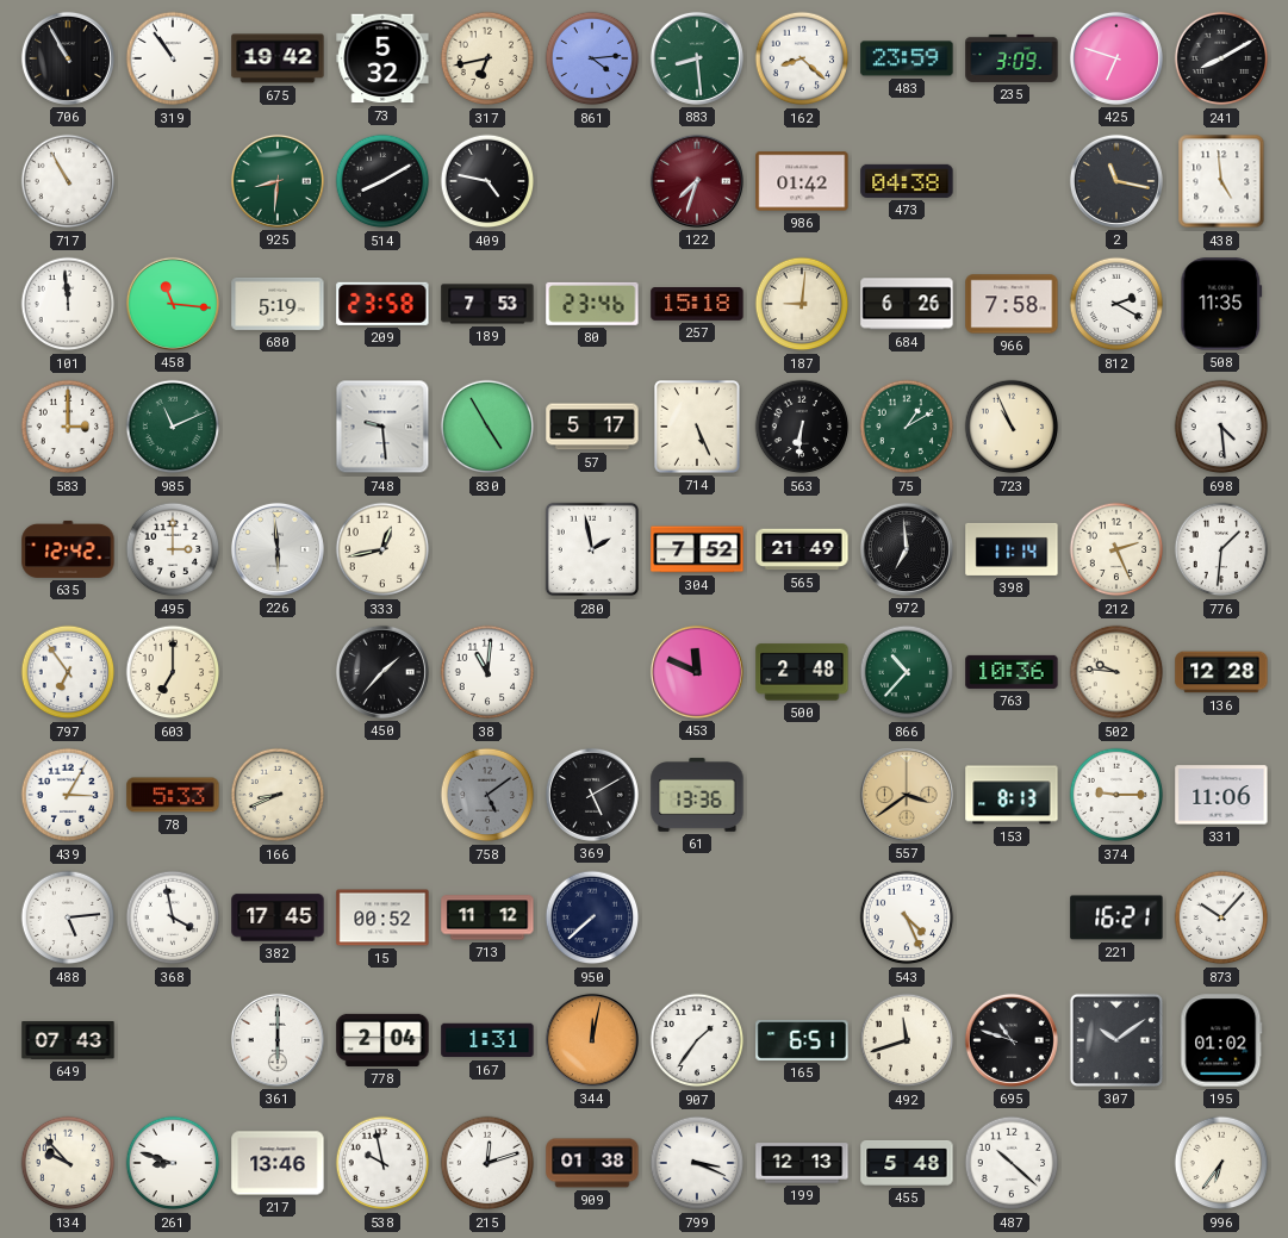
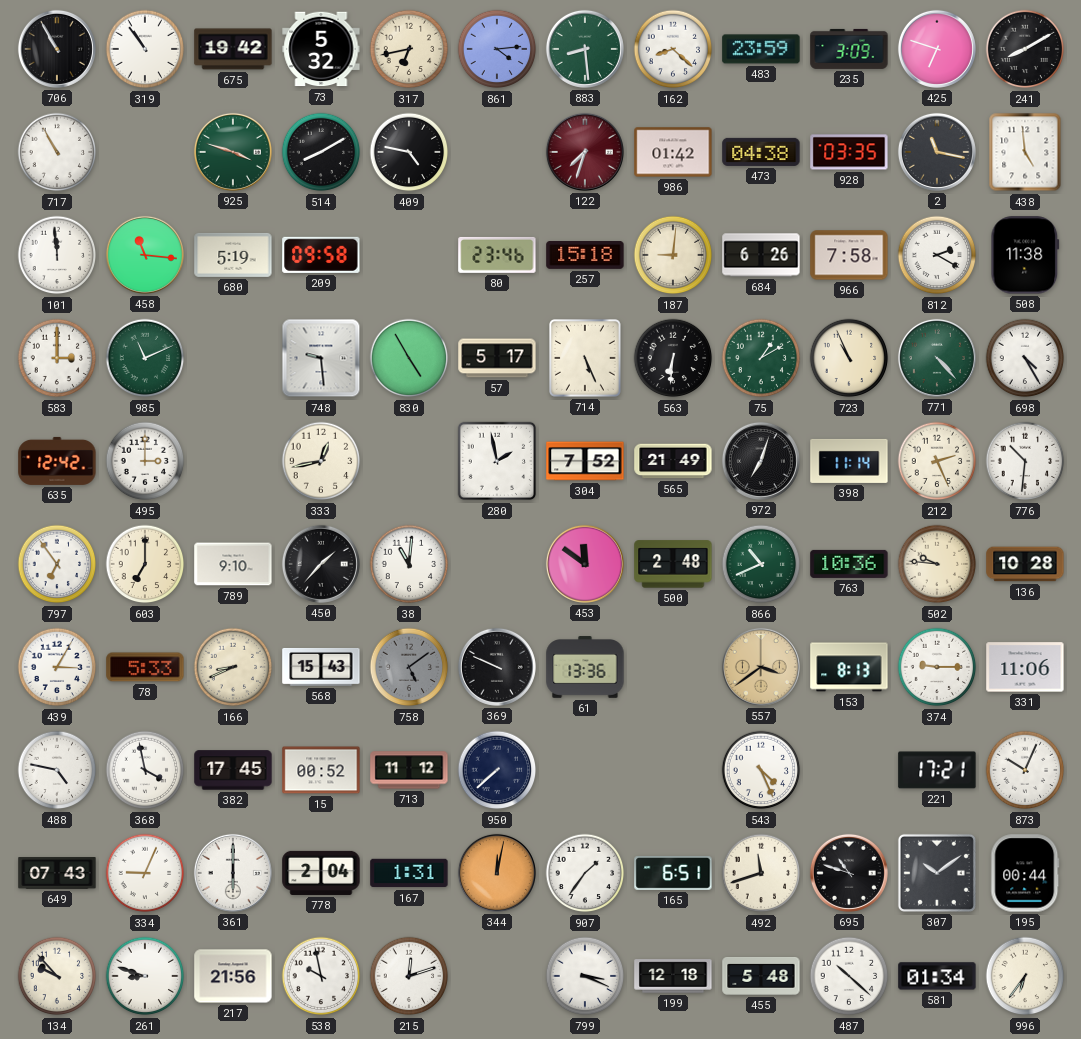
925: 8:31 -> 3:48 (233, 152)
928: none -> 03:35 (849, 152)
209: 23:58 -> 09:58 (321, 255)
189: 7:53 -> none (487, 304)
508: 11:35 -> 11:38 (1025, 255)
771: none -> 4:23 (937, 358)
698: 4:29 -> 4:25 (1025, 358)
226: 5:59 -> none (278, 549)
972: 6:59 -> 7:03 (761, 461)
776: 1:31 -> 10:31 (1025, 461)
789: none -> 9:10 (233, 564)
453: 11:49 -> 11:51 (585, 564)
866: 10:37 -> 10:41 (761, 564)
136: 12:28 -> 10:28 (1025, 564)
568: none -> 15:43 (321, 667)
369: 5:10 -> 9:49 (497, 667)
488: 5:14 -> 4:47 (57, 770)
221: 16:21 -> 17:21 (937, 770)
873: 10:07 -> 10:04 (1025, 770)
334: none -> 9:04 (145, 873)
195: 01:02 -> 00:44 (1025, 873)
217: 13:46 -> 21:56 (233, 976)
909: 01:38 -> none (592, 1163)
199: 12:13 -> 12:18 (673, 976)
581: none -> 01:34 (937, 976)
